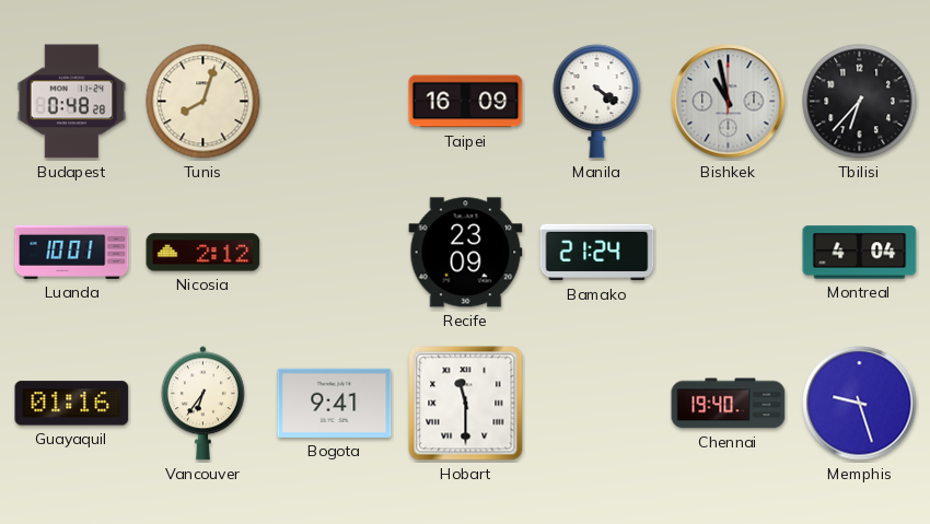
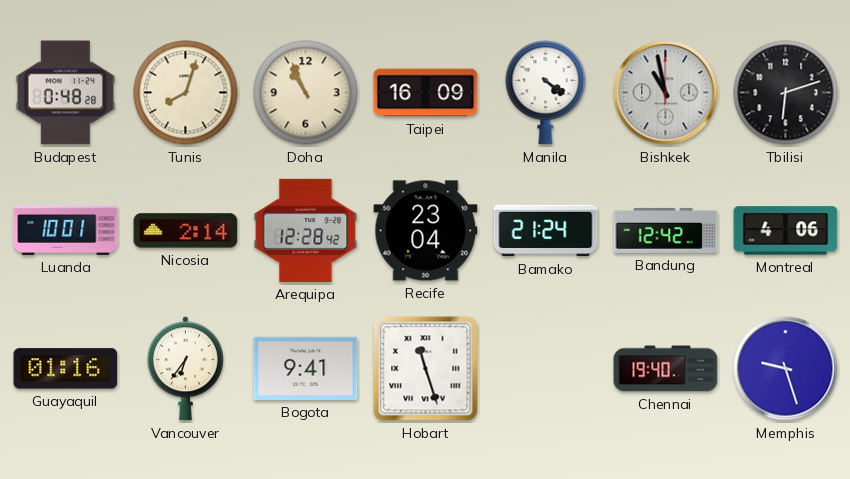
Doha: none -> 10:56 (306, 93)
Tbilisi: 6:37 -> 6:12 (786, 93)
Nicosia: 2:12 -> 2:14 (186, 231)
Arequipa: none -> 12:28 (306, 230)
Recife: 23:09 -> 23:04 (426, 231)
Bandung: none -> 12:42 (666, 230)
Montreal: 4:04 -> 4:06 (786, 231)
Hobart: 11:30 -> 11:27 (426, 369)
